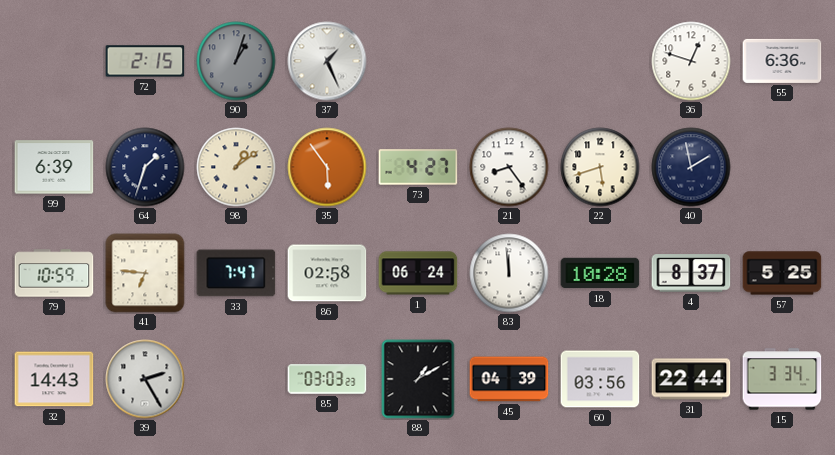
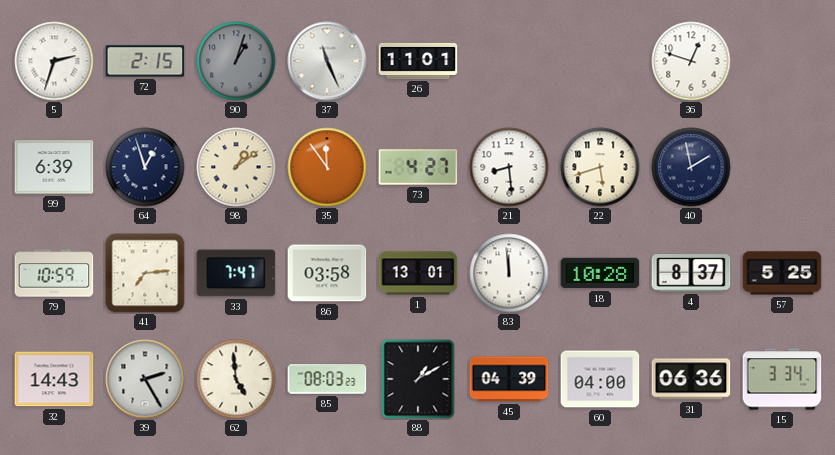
5: none -> 2:33 (54, 61)
37: 1:26 -> 11:26 (327, 61)
26: none -> 11:01 (418, 61)
55: 6:36 -> none (782, 61)
64: 1:33 -> 12:57 (145, 167)
35: 5:54 -> 11:54 (327, 167)
21: 8:24 -> 8:29 (509, 167)
41: 6:46 -> 7:14 (145, 273)
86: 02:58 -> 03:58 (327, 273)
1: 06:24 -> 13:01 (418, 273)
62: none -> 4:59 (236, 379)
85: 03:03 -> 08:03 (327, 379)
60: 03:56 -> 04:00 (600, 379)
31: 22:44 -> 06:36 (691, 379)
